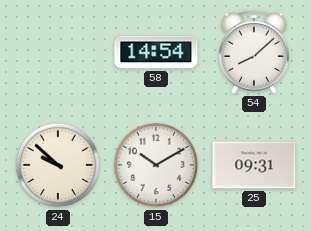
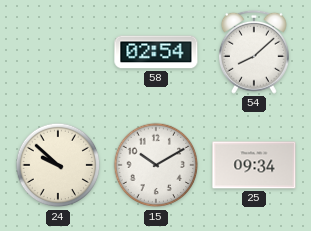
58: 14:54 -> 02:54 (156, 52)
25: 09:31 -> 09:34 (254, 165)
